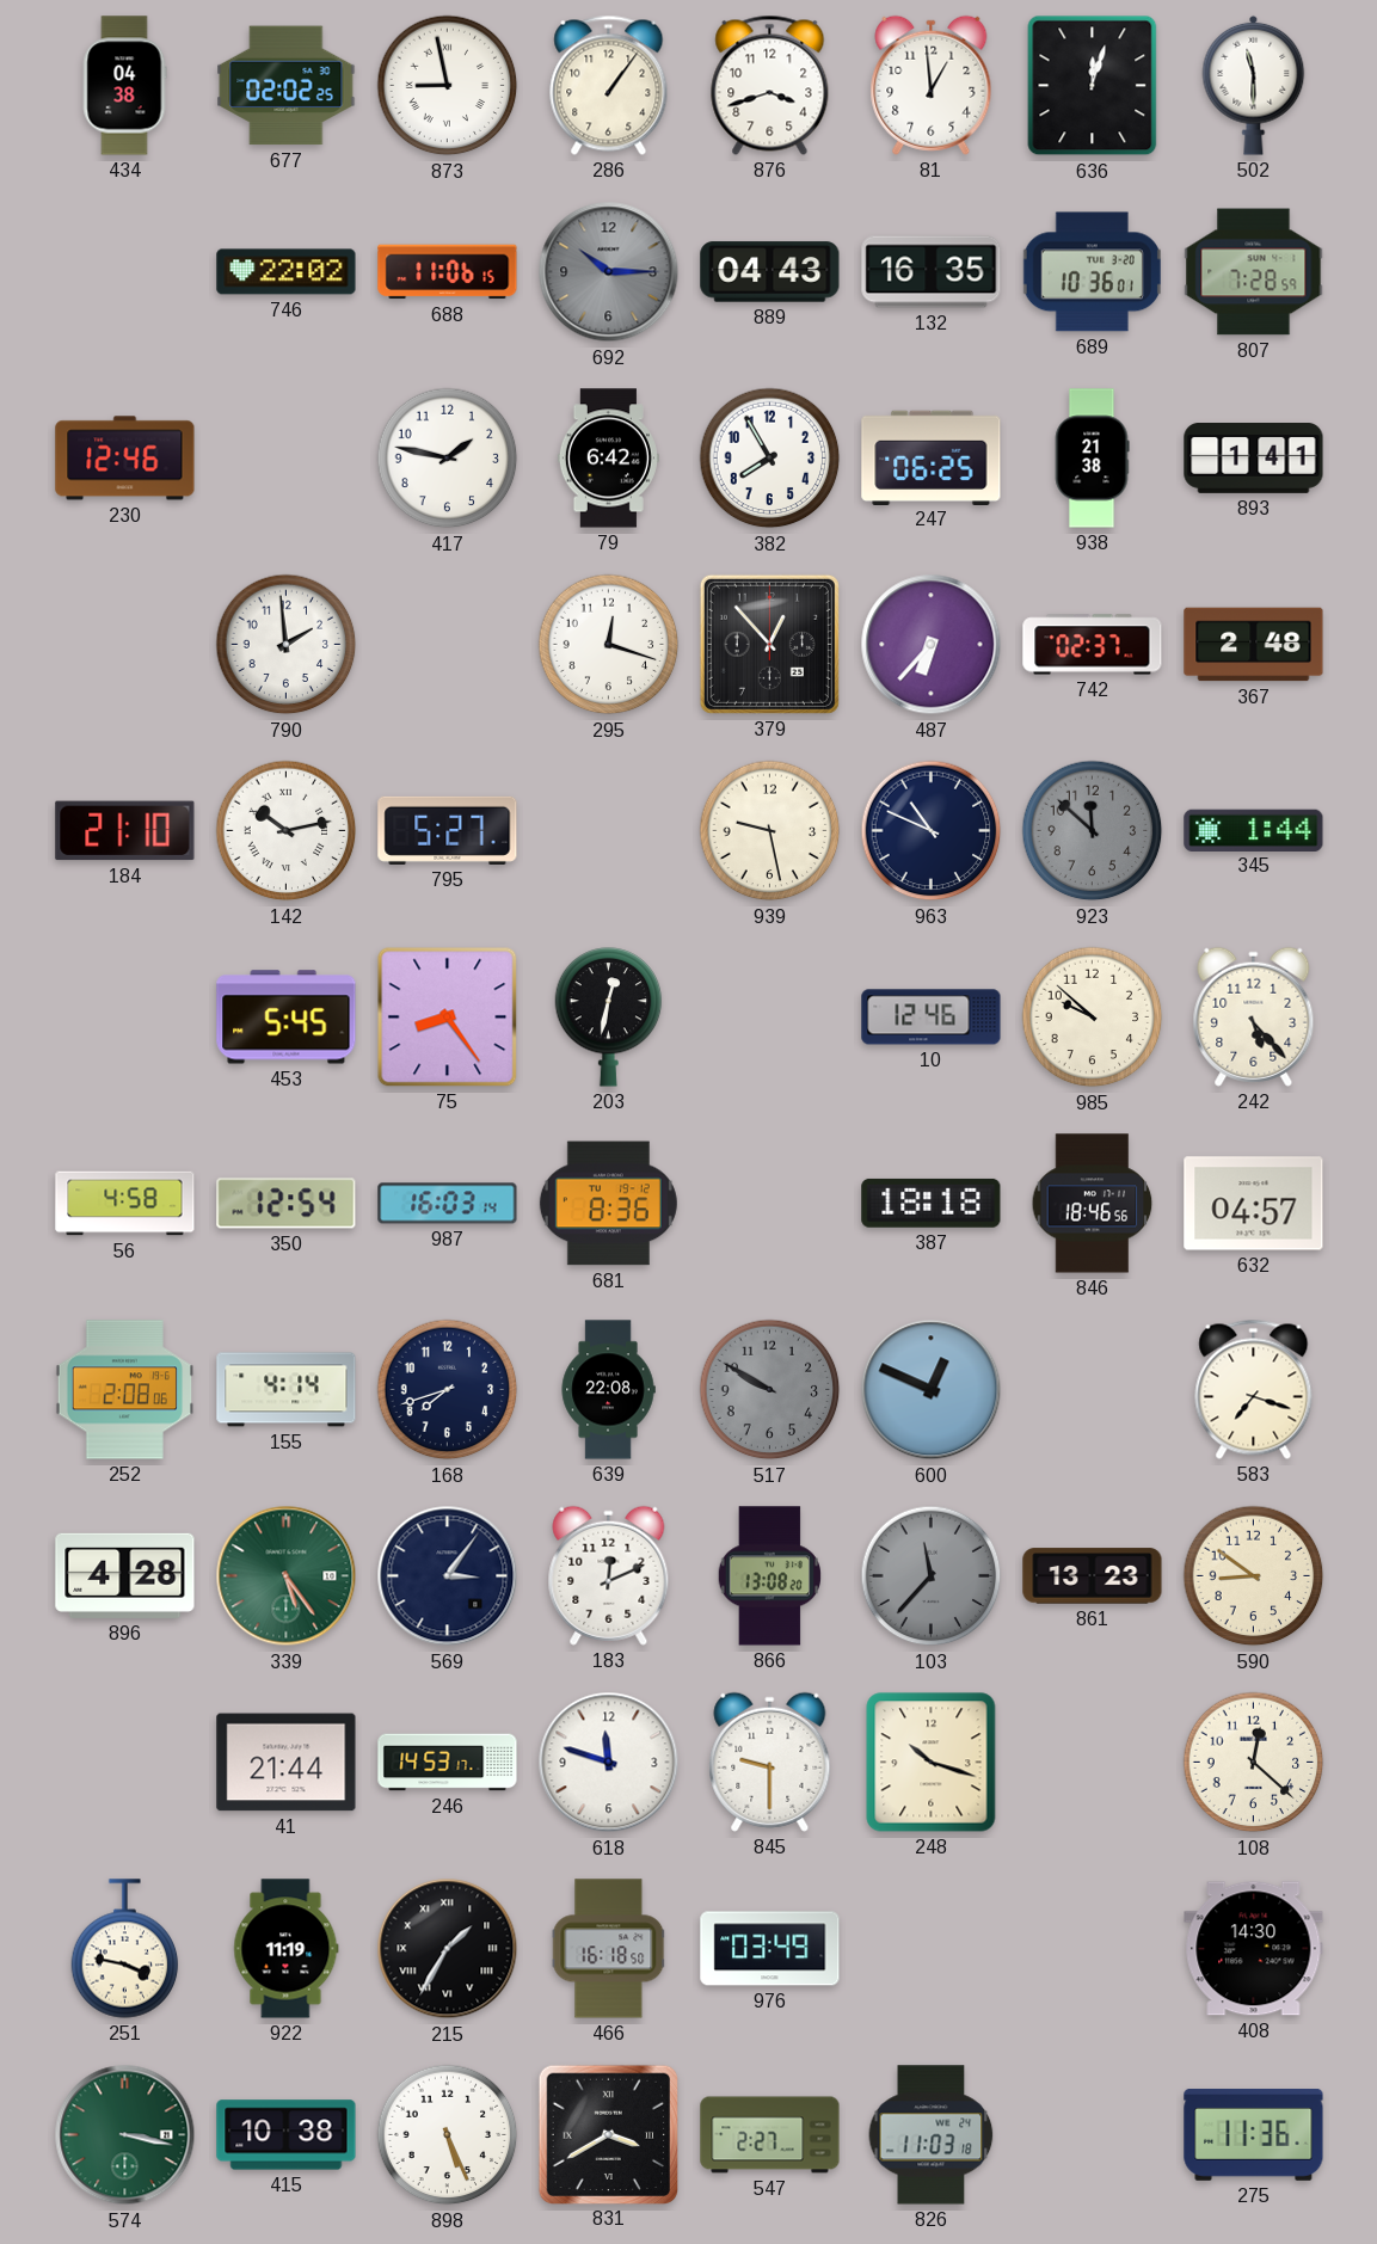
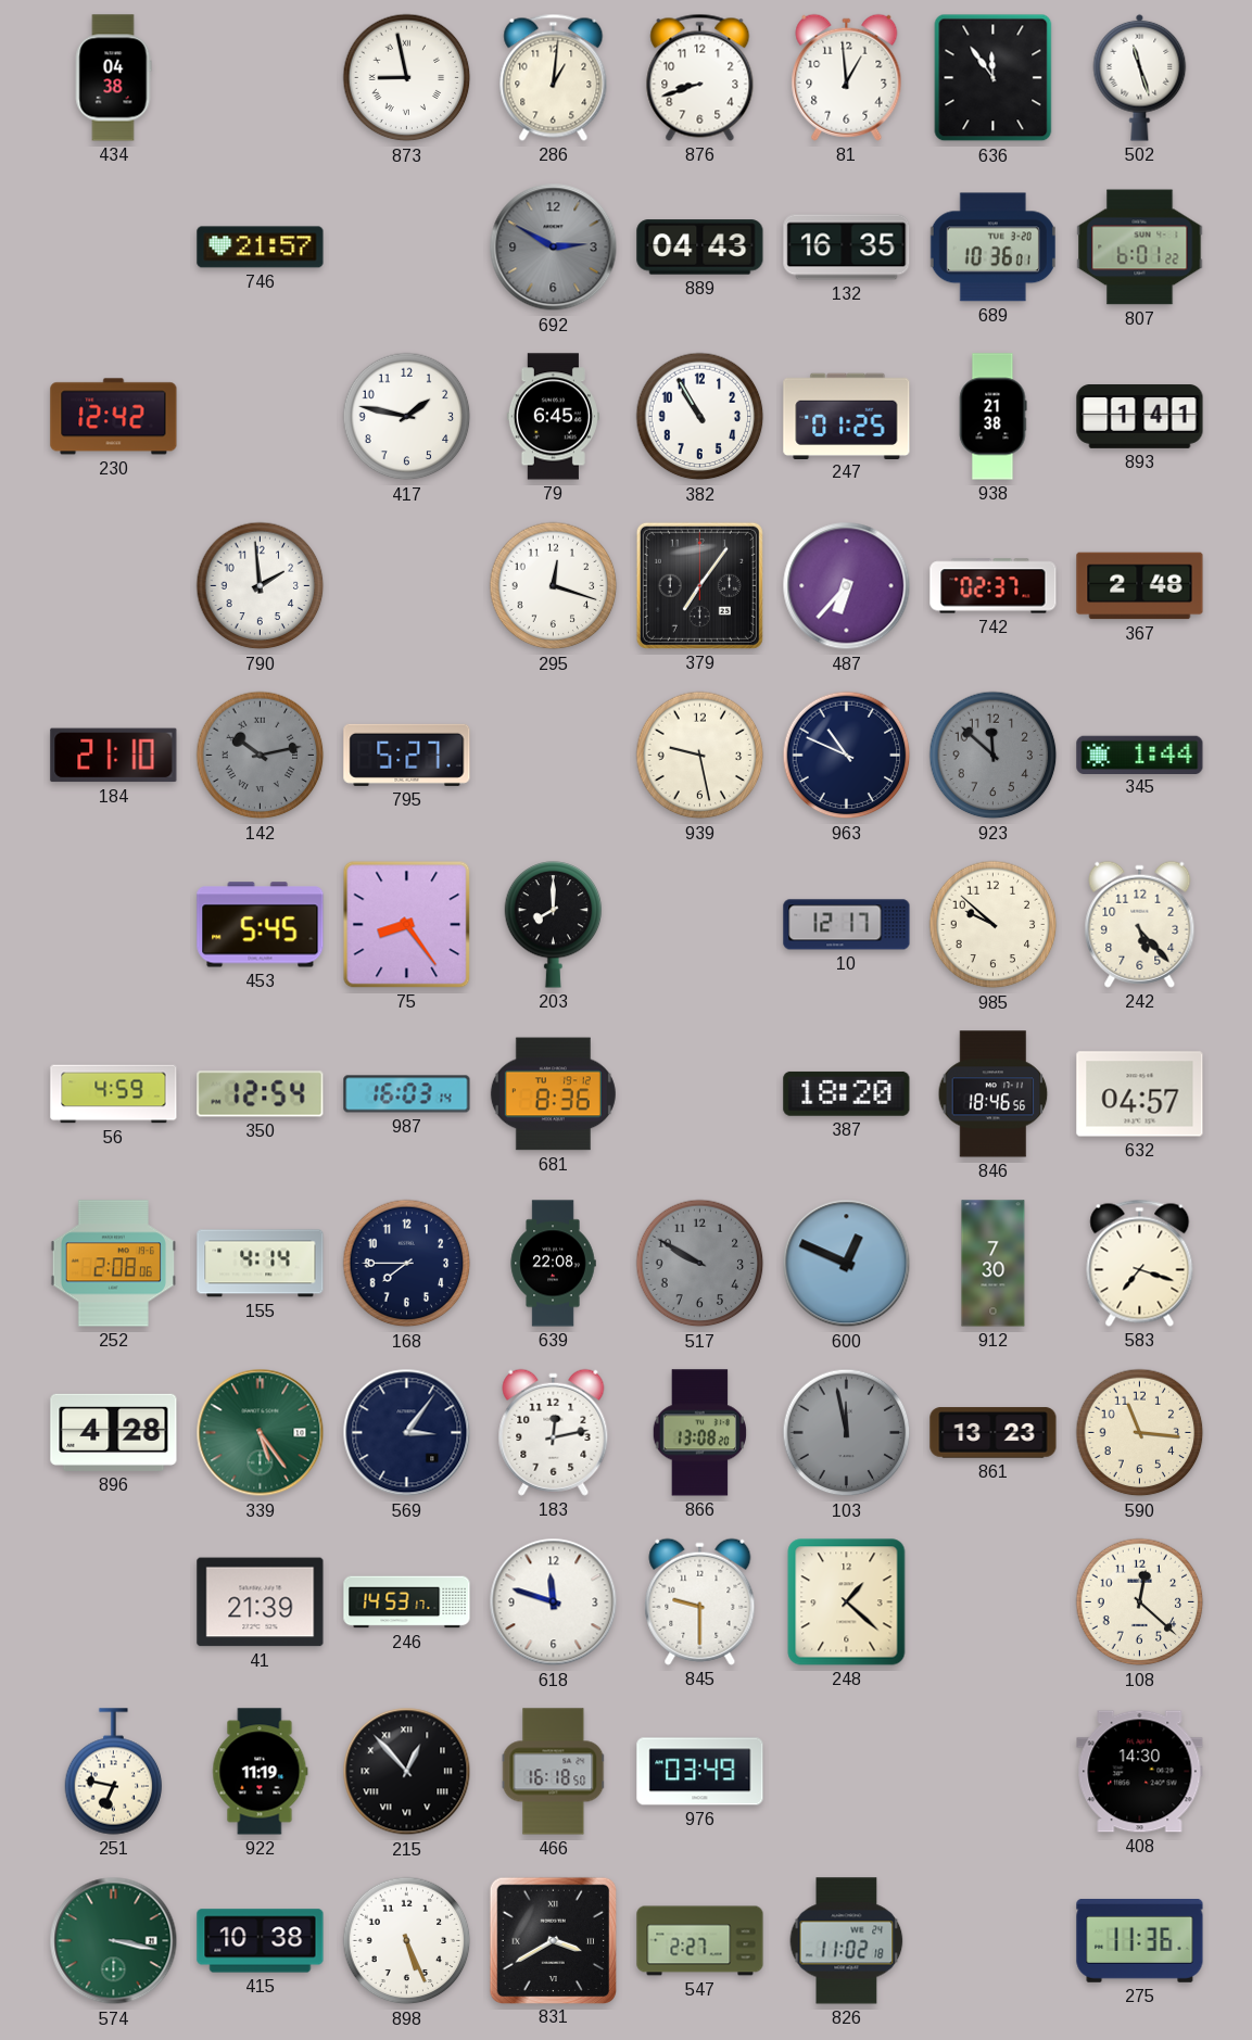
677: 02:02 -> none (287, 86)
286: 1:06 -> 1:01 (554, 77)
876: 3:42 -> 8:42 (700, 77)
636: 12:03 -> 11:54 (994, 78)
502: 11:30 -> 11:27 (1140, 77)
746: 22:02 -> 21:57 (261, 248)
688: 11:06 -> none (448, 272)
692: 10:15 -> 2:50 (554, 248)
807: 7:28 -> 6:01 (1140, 248)
230: 12:46 -> 12:42 (114, 417)
79: 6:42 -> 6:45 (553, 417)
382: 7:55 -> 10:55 (700, 417)
247: 06:25 -> 01:25 (847, 416)
379: 12:53 -> 7:06 (699, 585)
142 dial: white -> grey (261, 756)
203: 12:32 -> 8:00 (554, 925)
10: 12:46 -> 12:17 (847, 925)
56: 4:58 -> 4:59 (114, 1094)
387: 18:18 -> 18:20 (847, 1093)
168: 7:42 -> 7:45 (407, 1264)
912: none -> 7:30 (994, 1264)
183: 12:11 -> 12:13 (554, 1432)
103: 11:37 -> 11:58 (847, 1433)
590: 8:51 -> 11:16 (1140, 1433)
41: 21:44 -> 21:39 (261, 1602)
248: 10:18 -> 1:22 (847, 1602)
251: 3:47 -> 6:47 (114, 1772)
215: 1:35 -> 12:53 (407, 1772)
826: 11:03 -> 11:02 (847, 1941)
